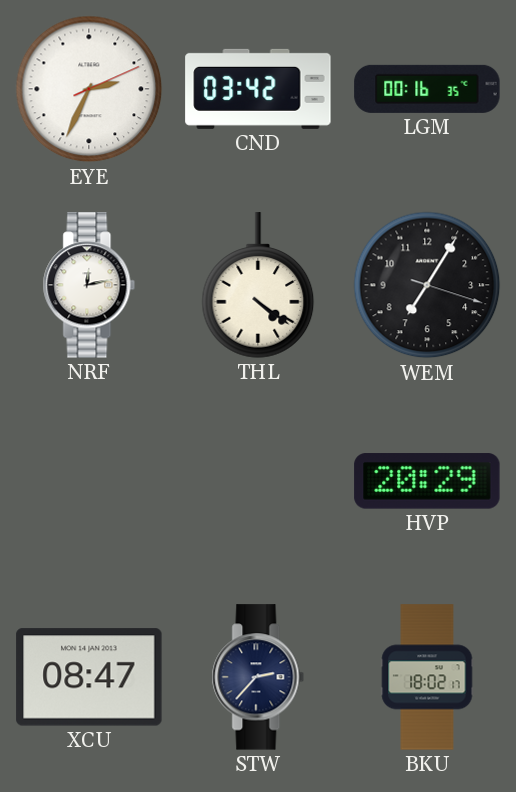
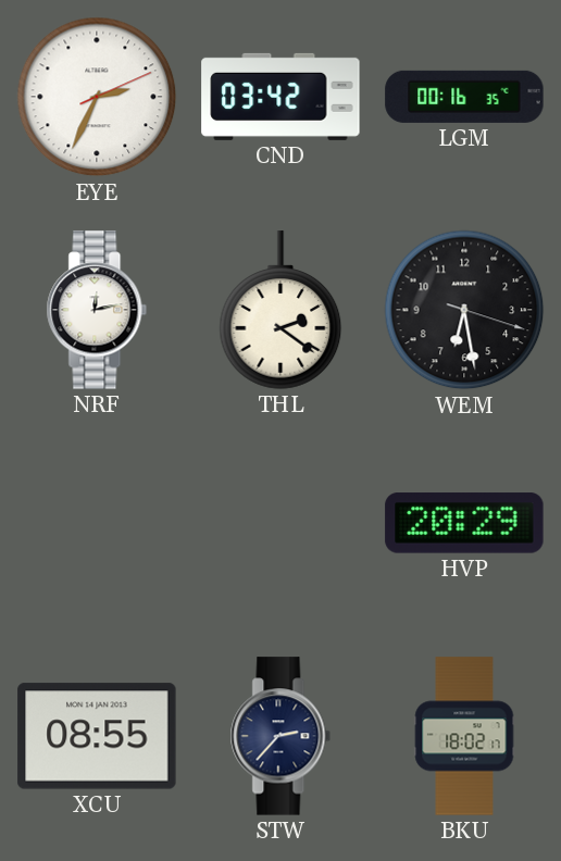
THL: 4:21 -> 2:21 (280, 310)
WEM: 7:05 -> 6:28 (464, 310)
XCU: 08:47 -> 08:55 (97, 736)
